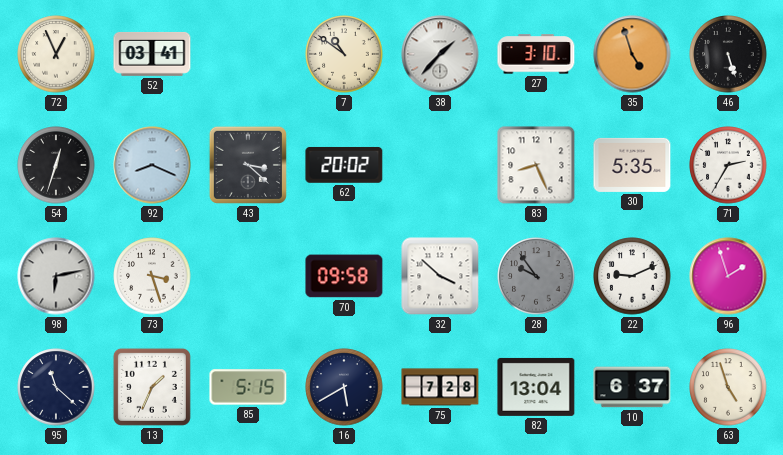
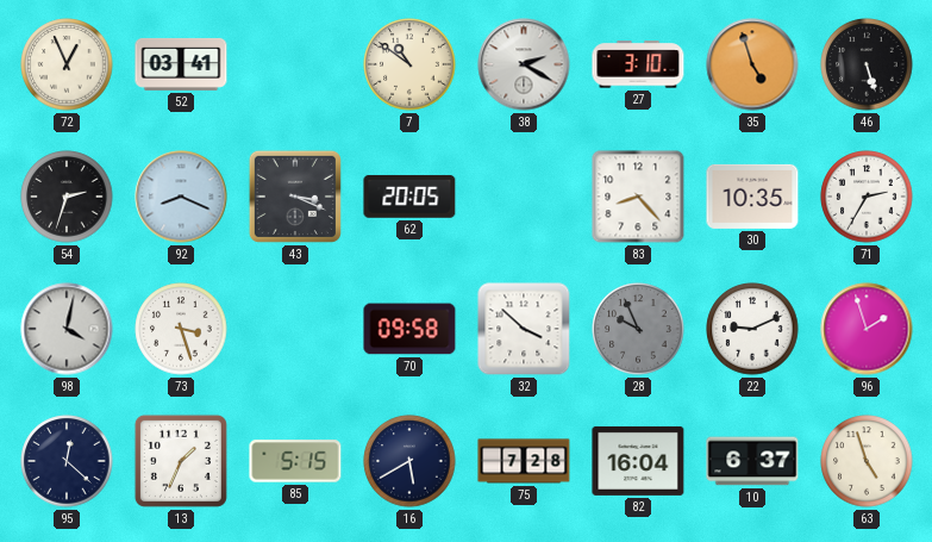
38: 1:37 -> 2:20 (524, 64)
54: 12:33 -> 2:33 (67, 197)
43: 3:22 -> 3:19 (295, 197)
62: 20:02 -> 20:05 (409, 197)
83: 8:26 -> 8:23 (638, 197)
30: 5:35 -> 10:35 (752, 197)
98: 6:13 -> 4:02 (67, 329)
28: 9:54 -> 9:56 (638, 329)
95: 11:22 -> 12:22 (67, 461)
82: 13:04 -> 16:04 (638, 461)
